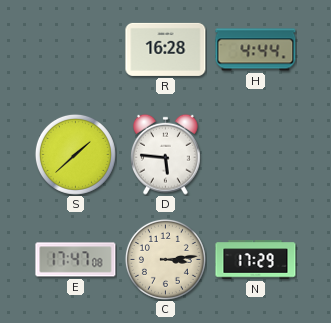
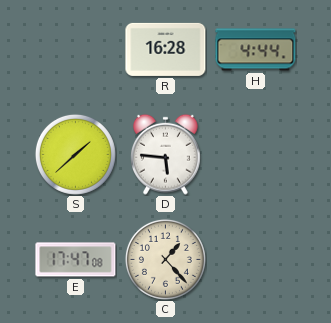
C: 3:14 -> 1:23 (165, 259)
N: 17:29 -> none (256, 260)
